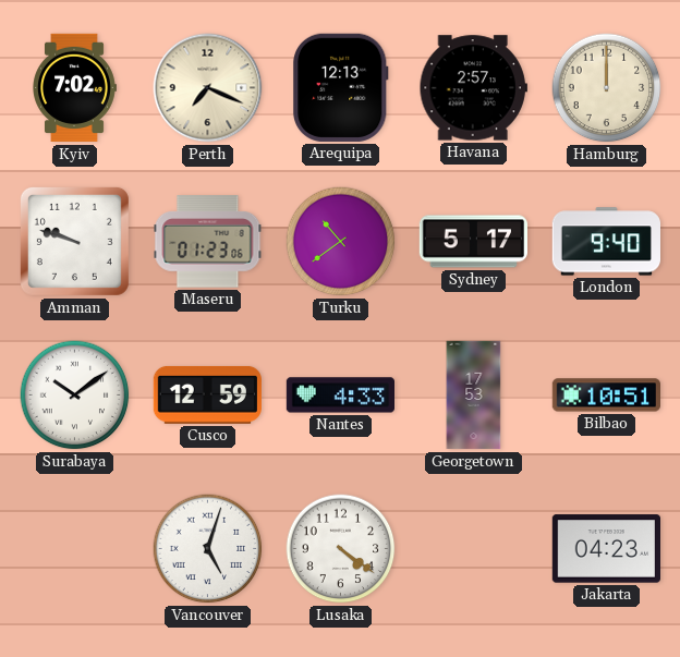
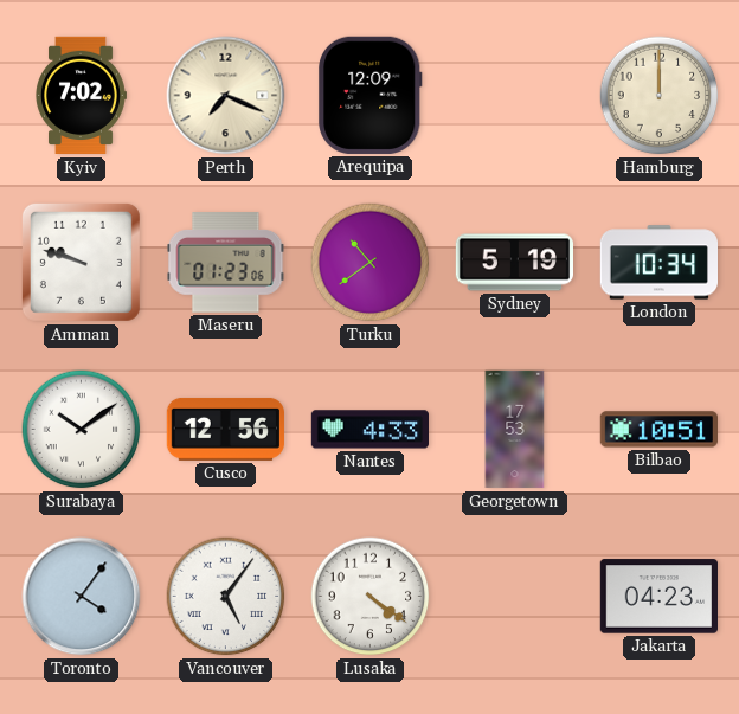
Arequipa: 12:13 -> 12:09 (371, 95)
Havana: 2:57 -> none (473, 88)
Sydney: 5:17 -> 5:19 (514, 263)
London: 9:40 -> 10:34 (658, 263)
Cusco: 12:59 -> 12:56 (225, 429)
Toronto: none -> 4:06 (82, 597)
Vancouver: 5:03 -> 5:06 (226, 597)
